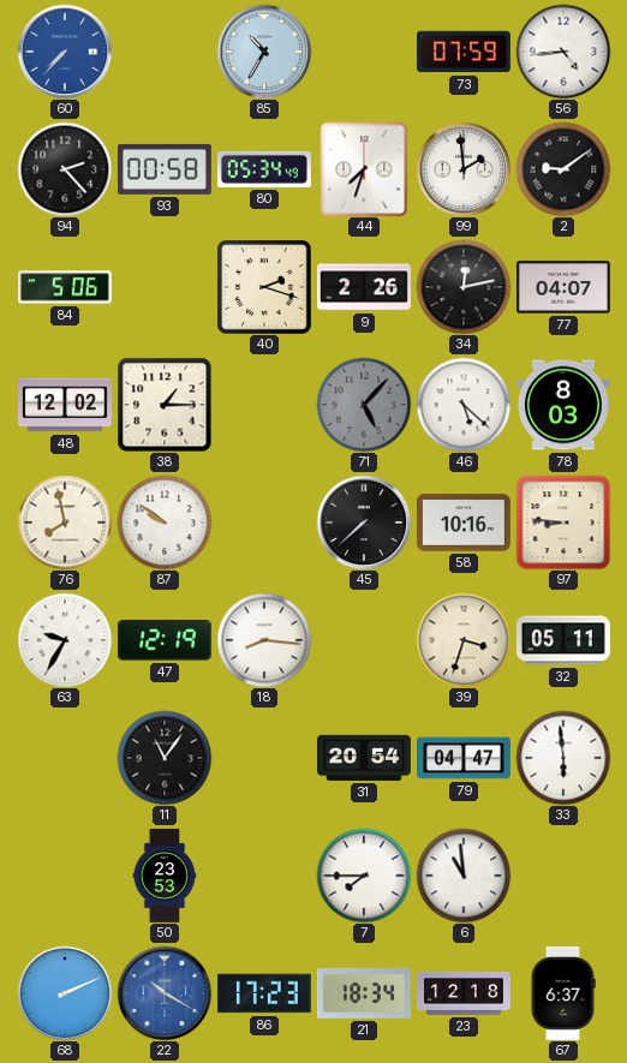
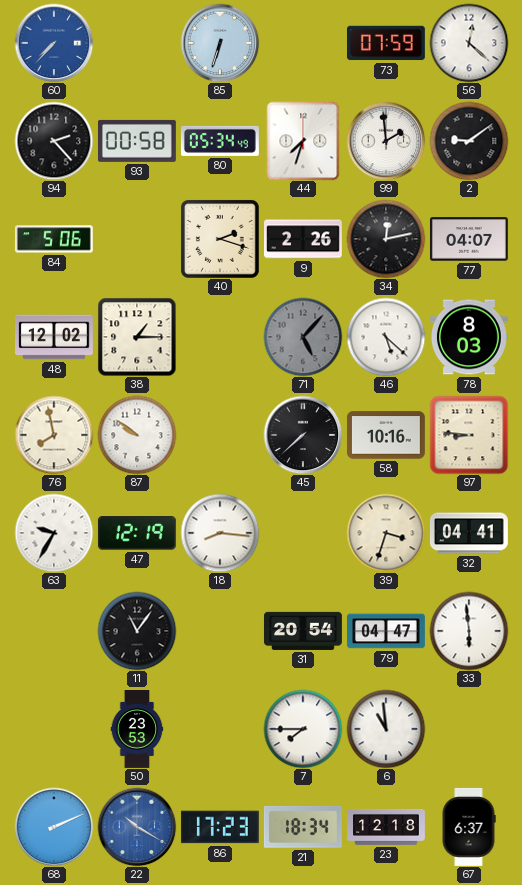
85: 10:35 -> 6:33 (220, 43)
56: 4:44 -> 12:22 (469, 43)
32: 05:11 -> 04:41 (469, 533)
